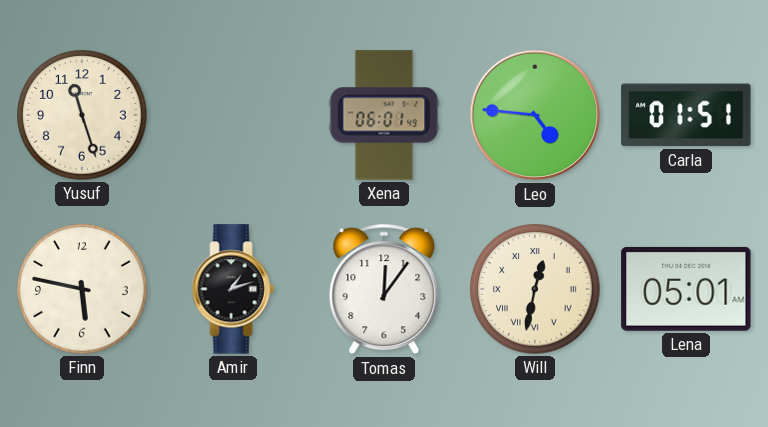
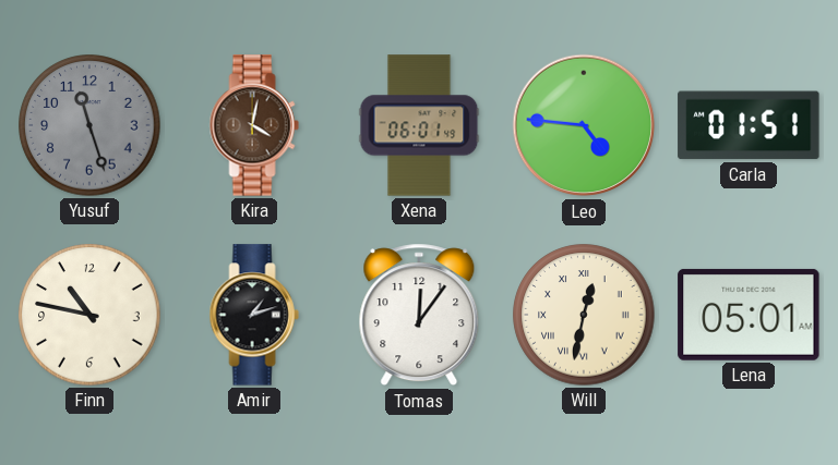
Yusuf dial: cream -> grey (89, 125)
Kira: none -> 4:02 (254, 125)
Finn: 5:47 -> 10:47 (89, 315)
